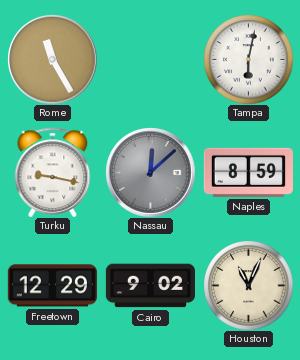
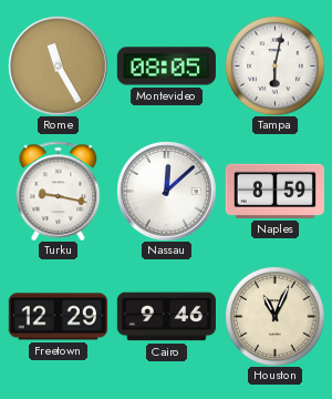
Montevideo: none -> 08:05 (166, 66)
Nassau dial: grey -> white (166, 191)
Cairo: 9:02 -> 9:46 (166, 317)
